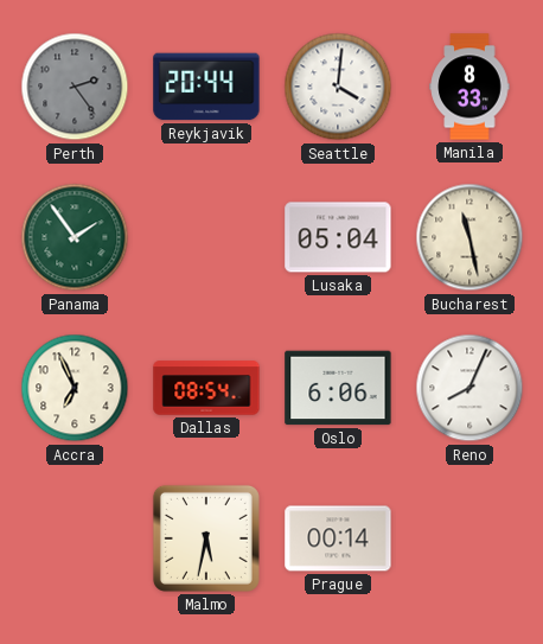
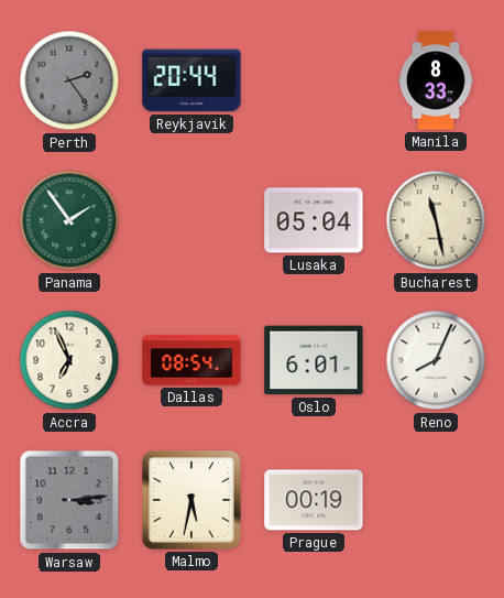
Seattle: 4:01 -> none (338, 87)
Oslo: 6:06 -> 6:01 (314, 360)
Warsaw: none -> 3:14 (69, 500)
Prague: 00:14 -> 00:19 (314, 500)
